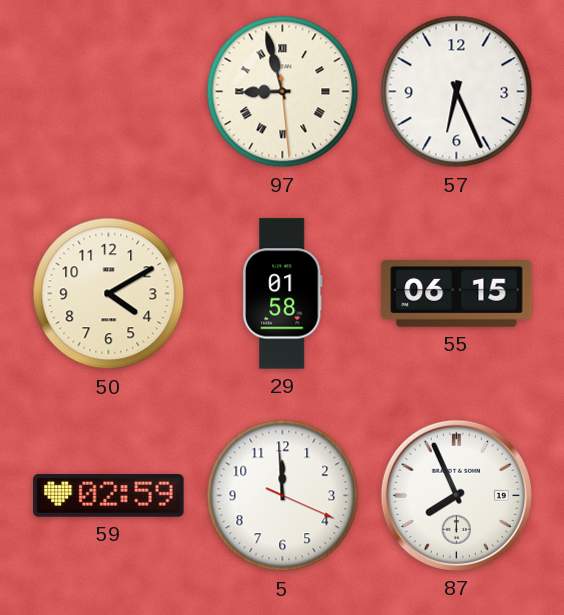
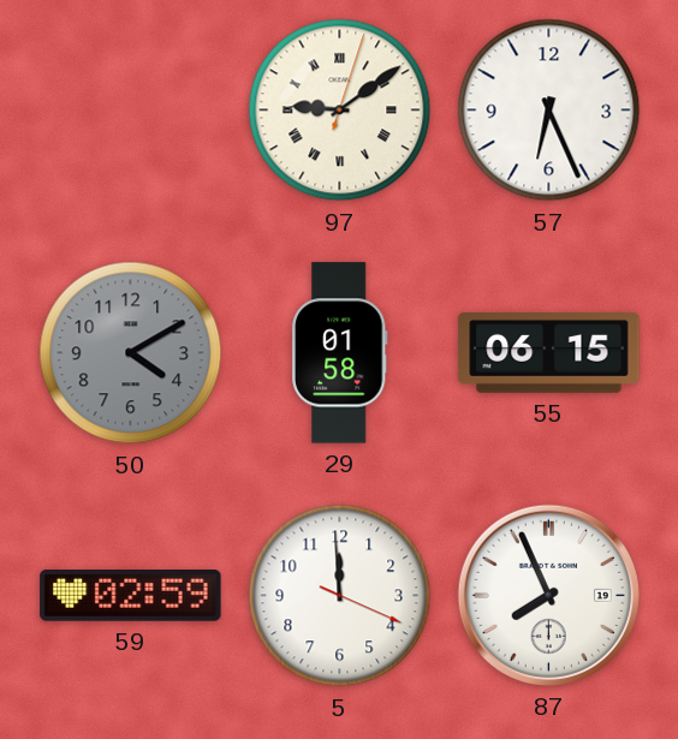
97: 8:57 -> 9:09 (340, 111)
50 dial: cream -> grey (131, 353)
